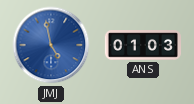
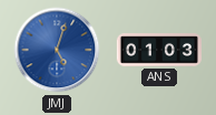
JMJ: 4:58 -> 5:03 (57, 50)
